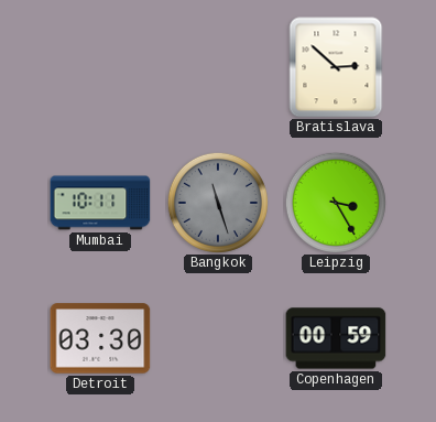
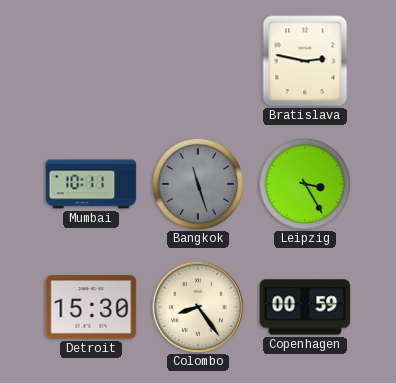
Bratislava: 2:52 -> 2:47 (305, 61)
Detroit: 03:30 -> 15:30 (91, 307)
Colombo: none -> 8:24 (197, 306)
